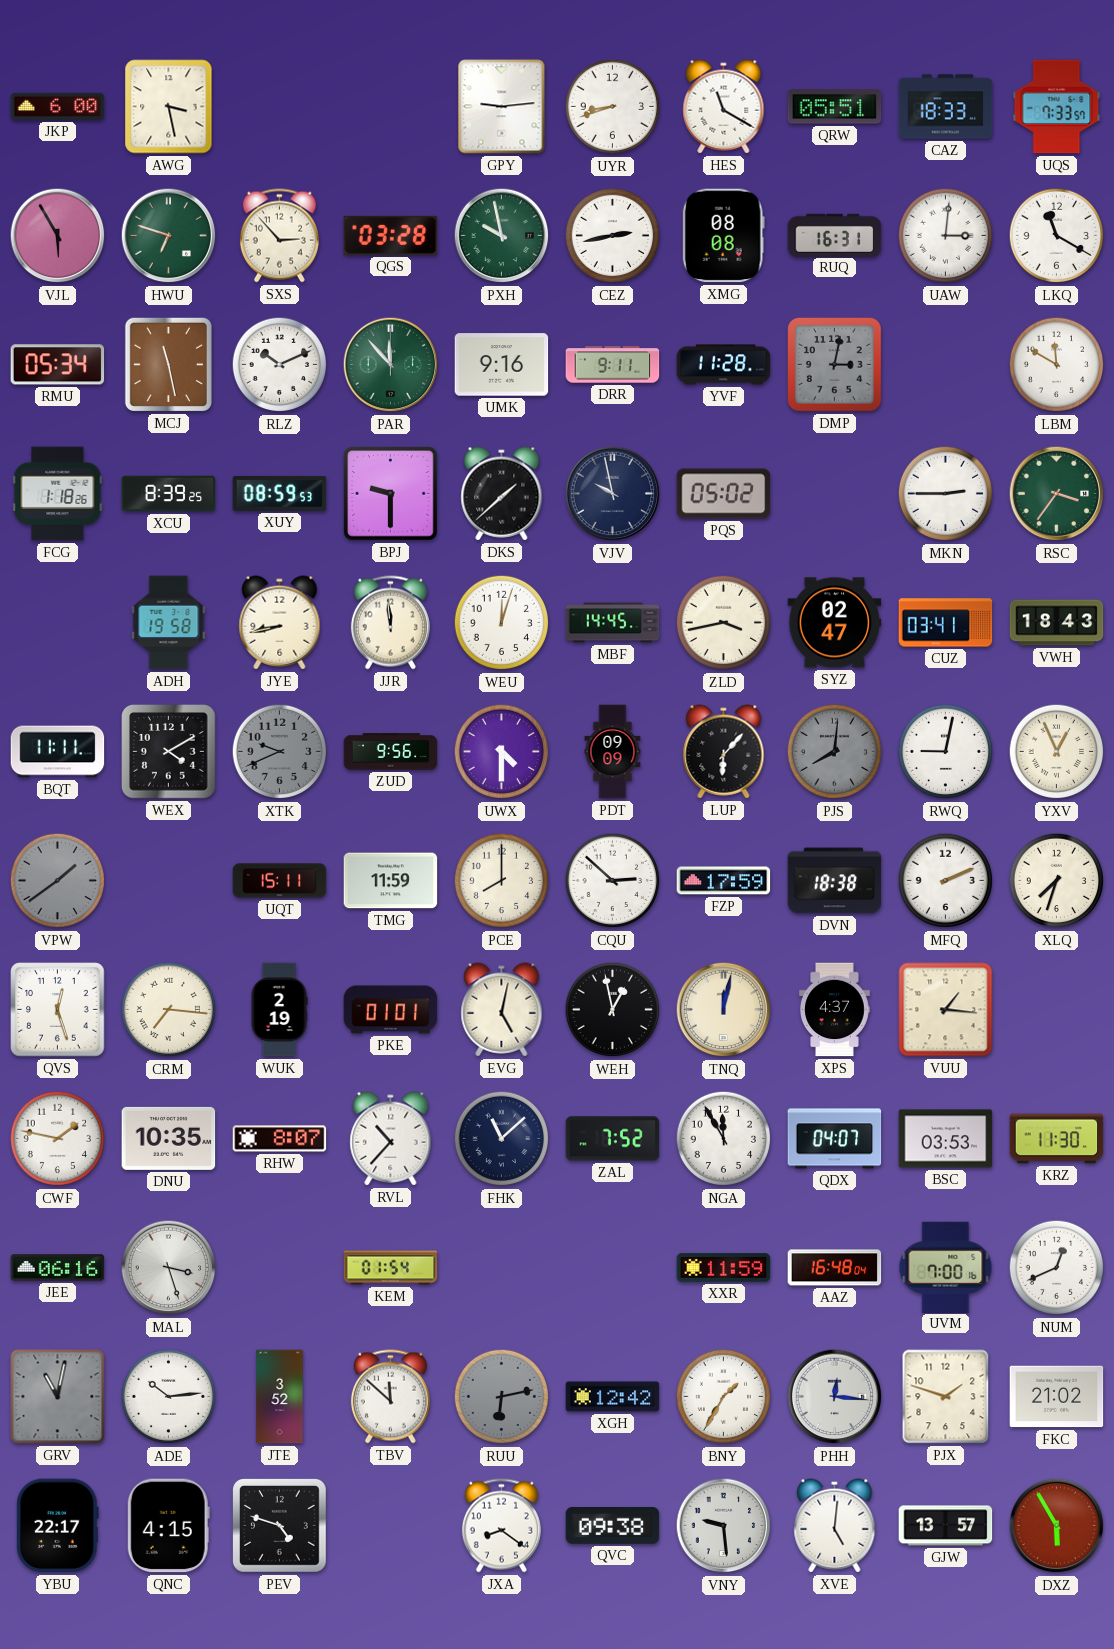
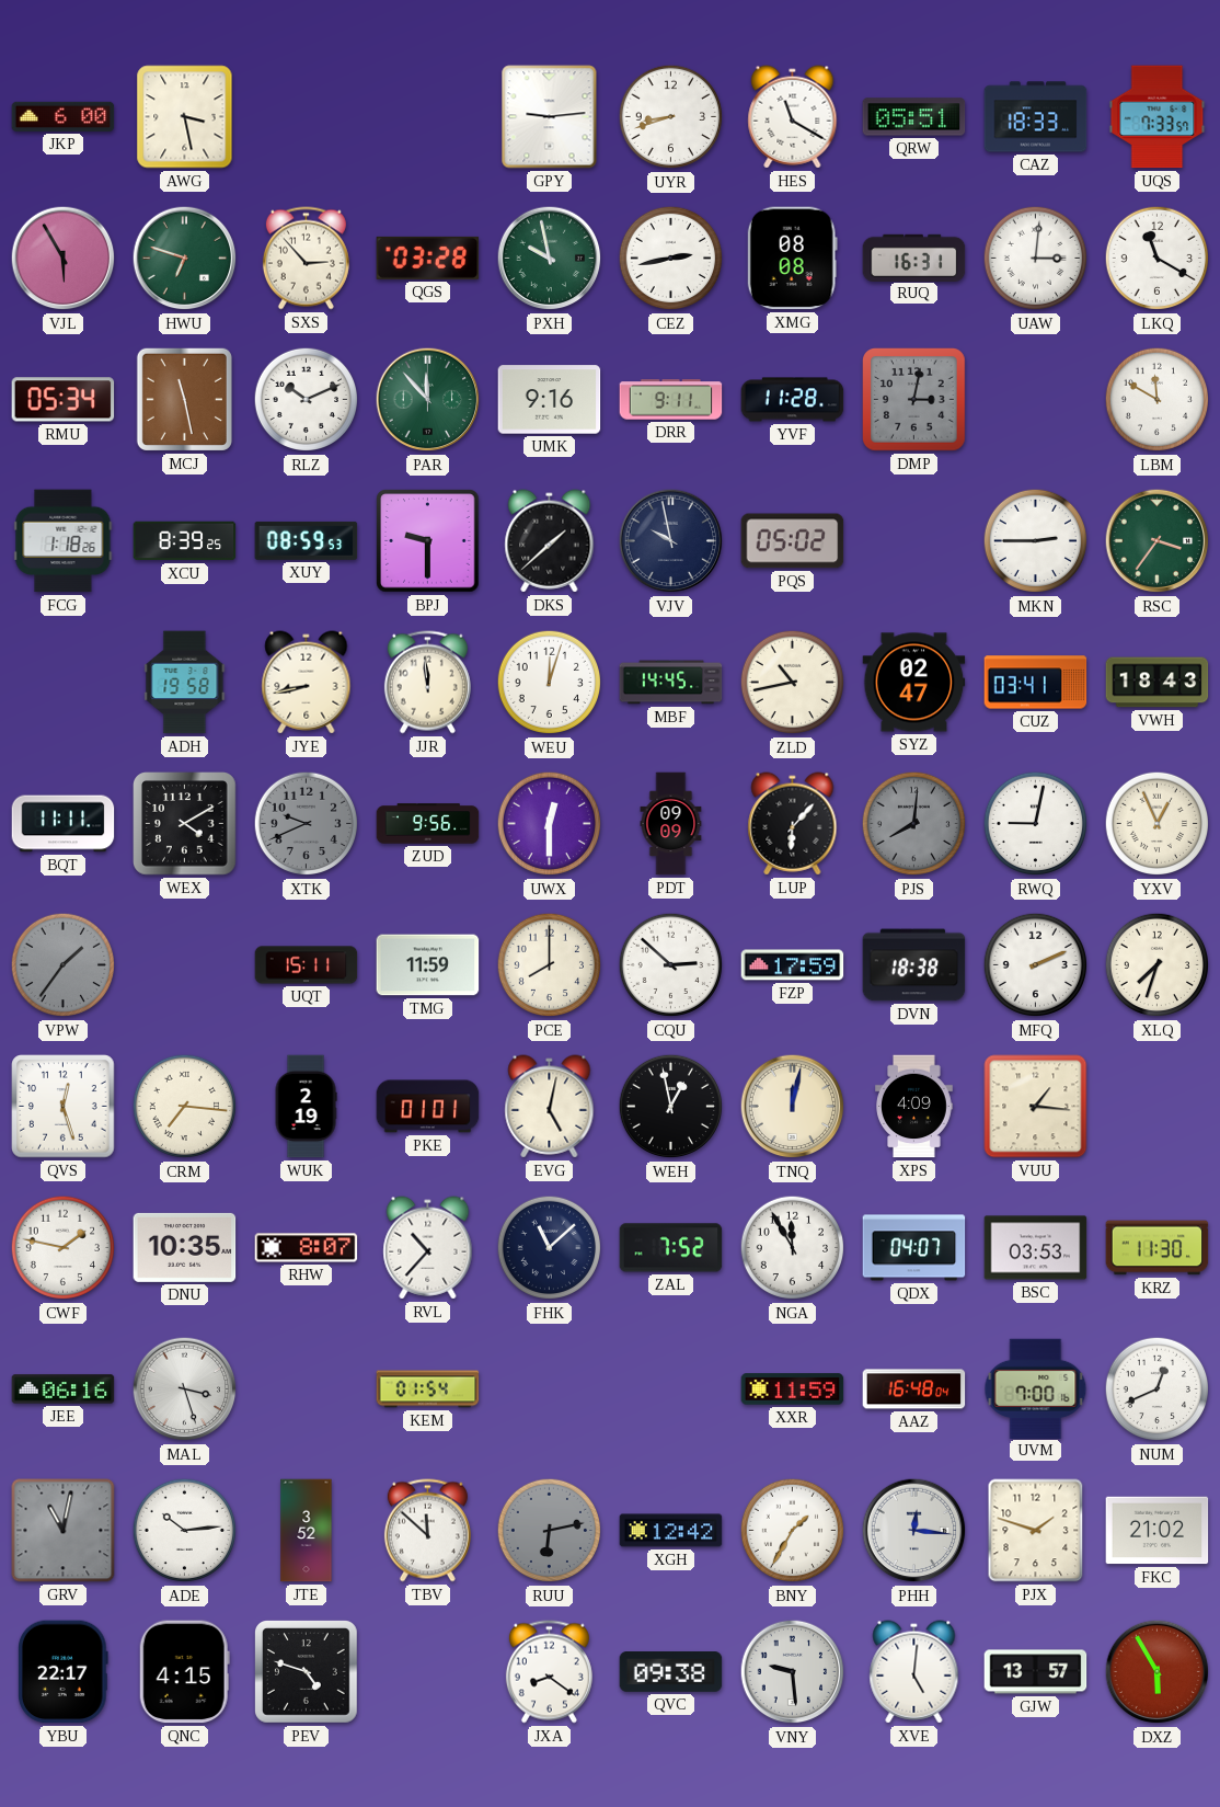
ZLD: 3:43 -> 10:43 (793, 683)
UWX: 4:30 -> 12:30 (550, 824)
VPW: 1:39 -> 1:36 (64, 965)
XPS: 4:37 -> 4:09 (914, 1107)
